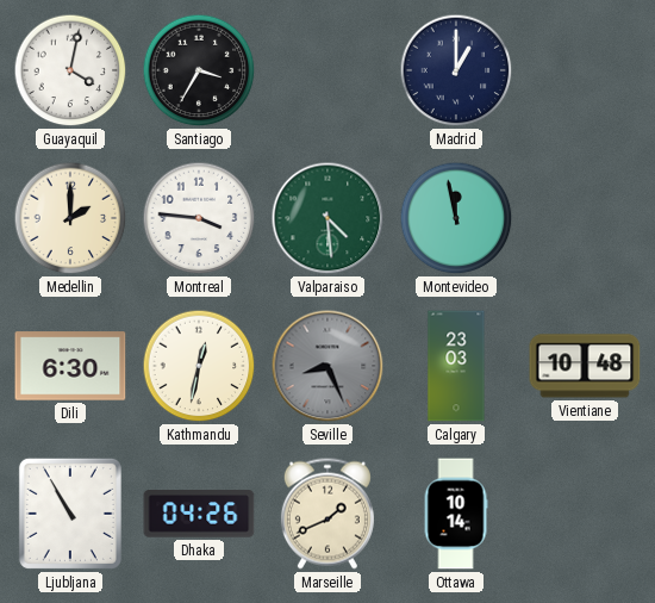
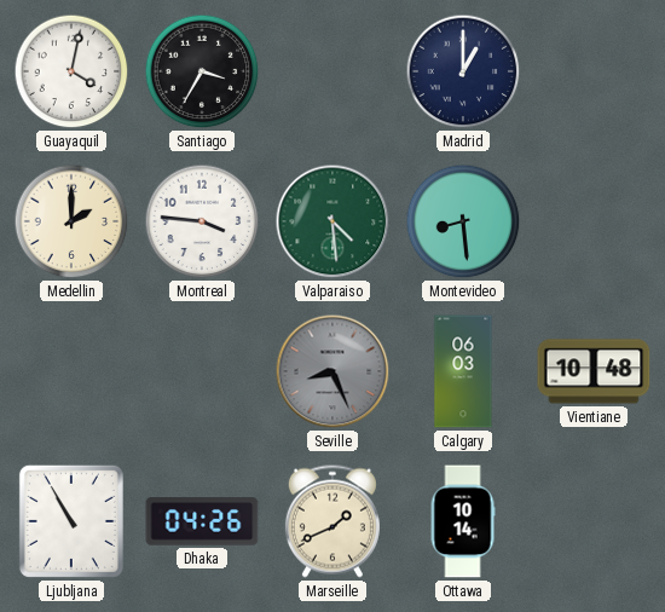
Montevideo: 11:58 -> 8:29 (463, 221)
Dili: 6:30 -> none (70, 366)
Kathmandu: 12:32 -> none (199, 366)
Calgary: 23:03 -> 06:03 (463, 371)
